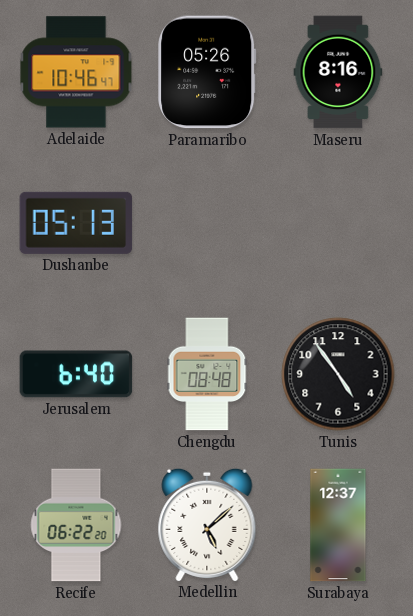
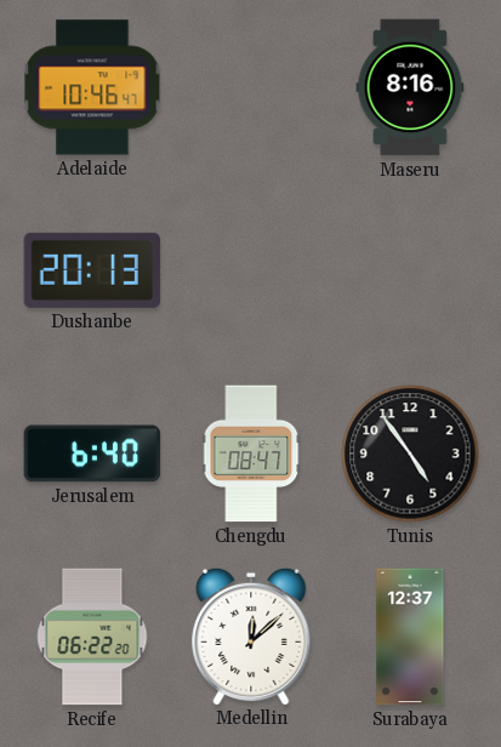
Paramaribo: 05:26 -> none (207, 72)
Dushanbe: 05:13 -> 20:13 (92, 270)
Chengdu: 08:48 -> 08:47 (251, 454)
Medellin: 5:08 -> 12:08 (251, 635)
